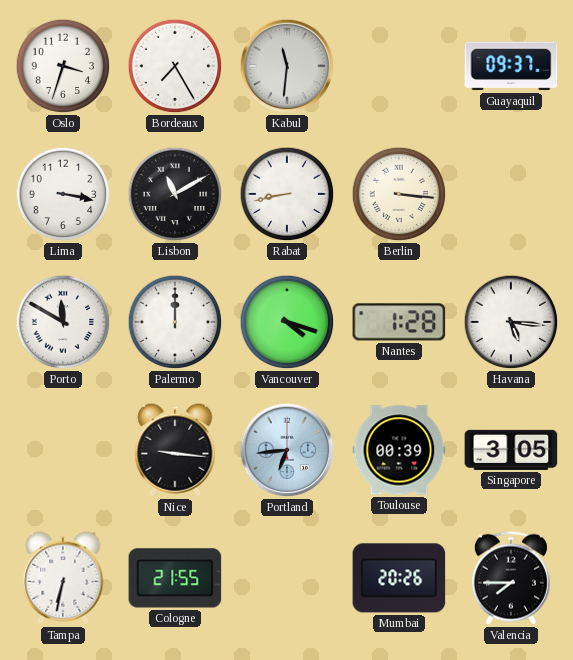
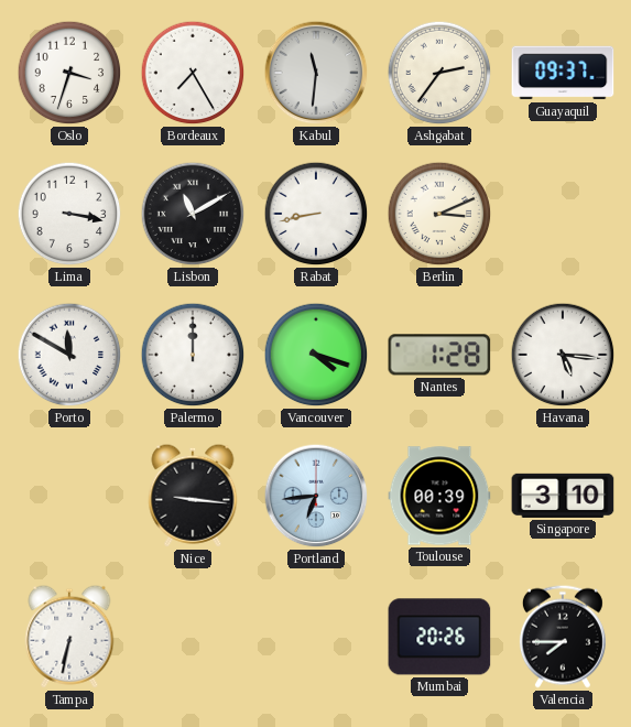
Ashgabat: none -> 2:36 (439, 73)
Berlin: 3:16 -> 3:11 (439, 214)
Singapore: 3:05 -> 3:10 (563, 496)
Cologne: 21:55 -> none (175, 578)
